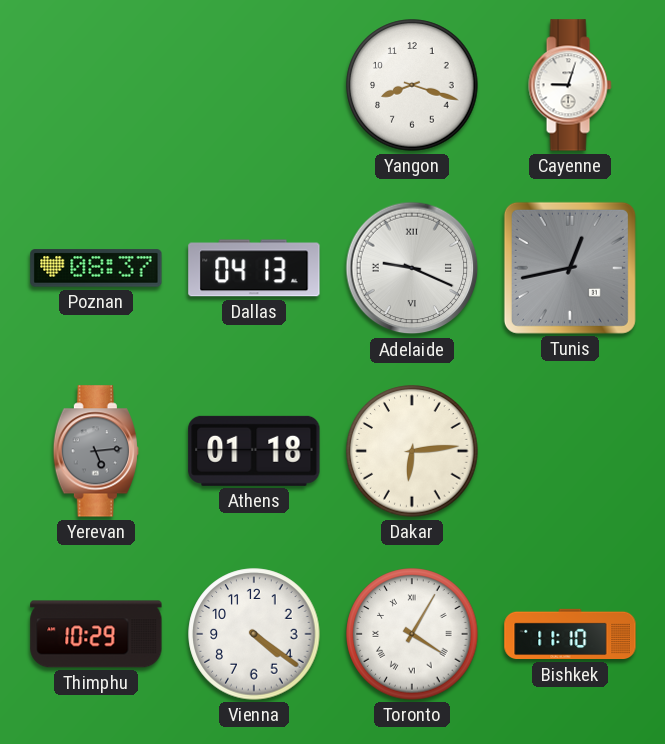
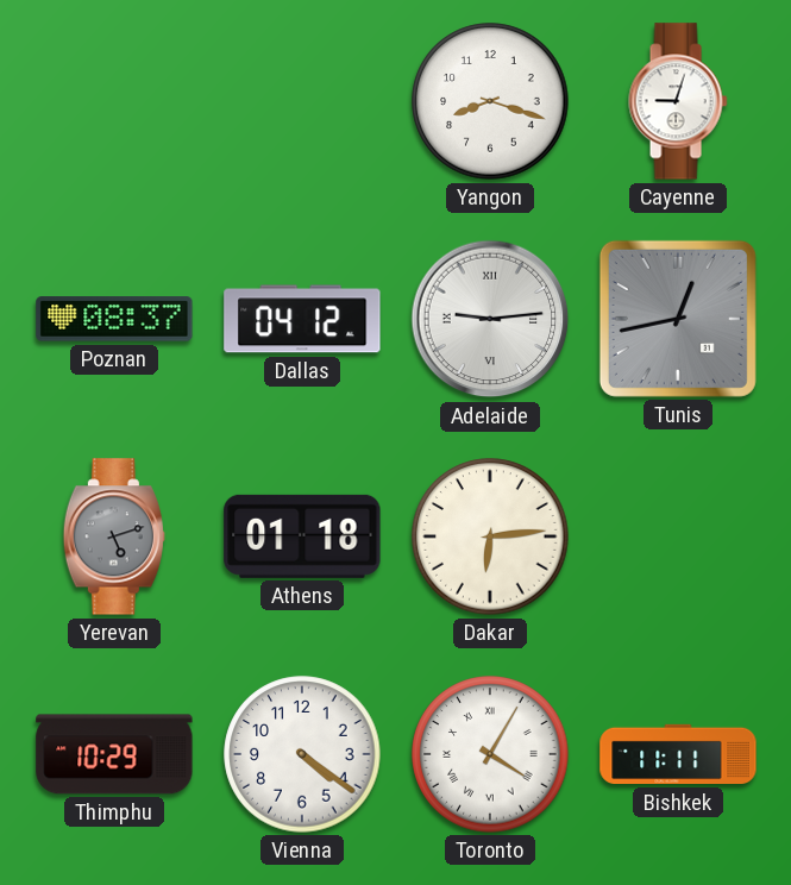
Dallas: 04:13 -> 04:12 (302, 319)
Adelaide: 9:19 -> 9:14 (490, 319)
Yerevan: 5:14 -> 5:12 (114, 536)
Bishkek: 11:10 -> 11:11 (678, 754)
